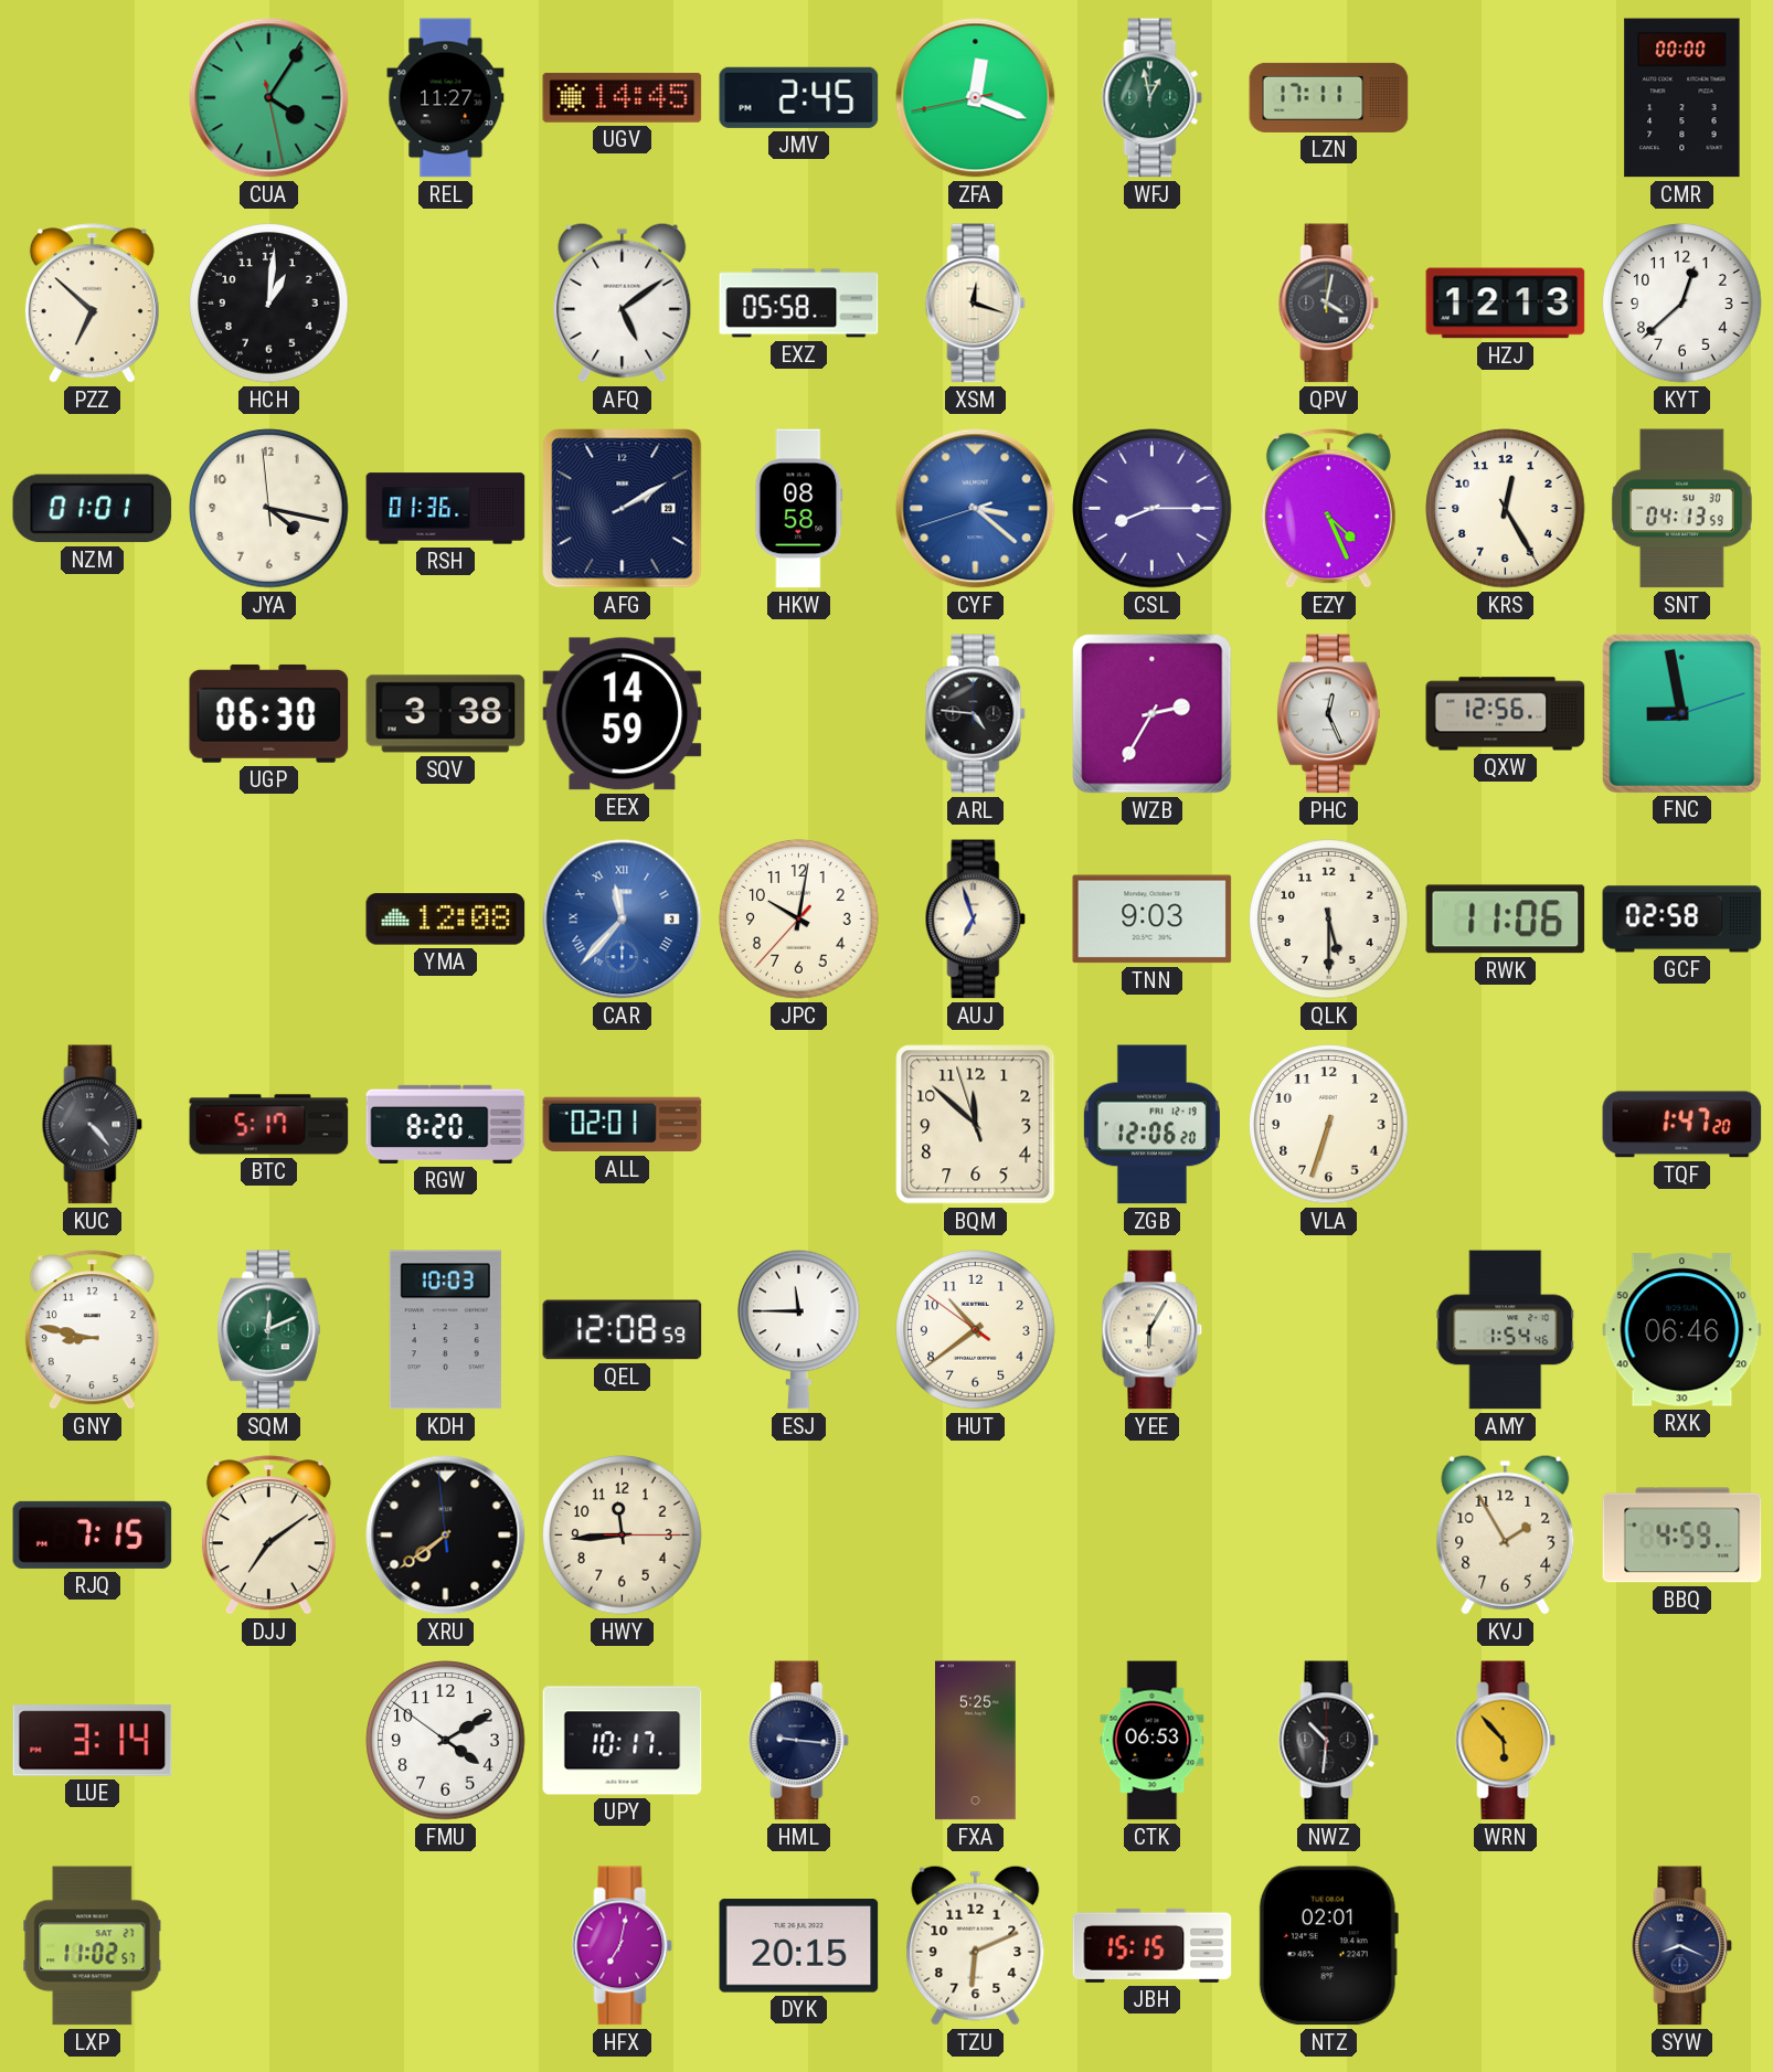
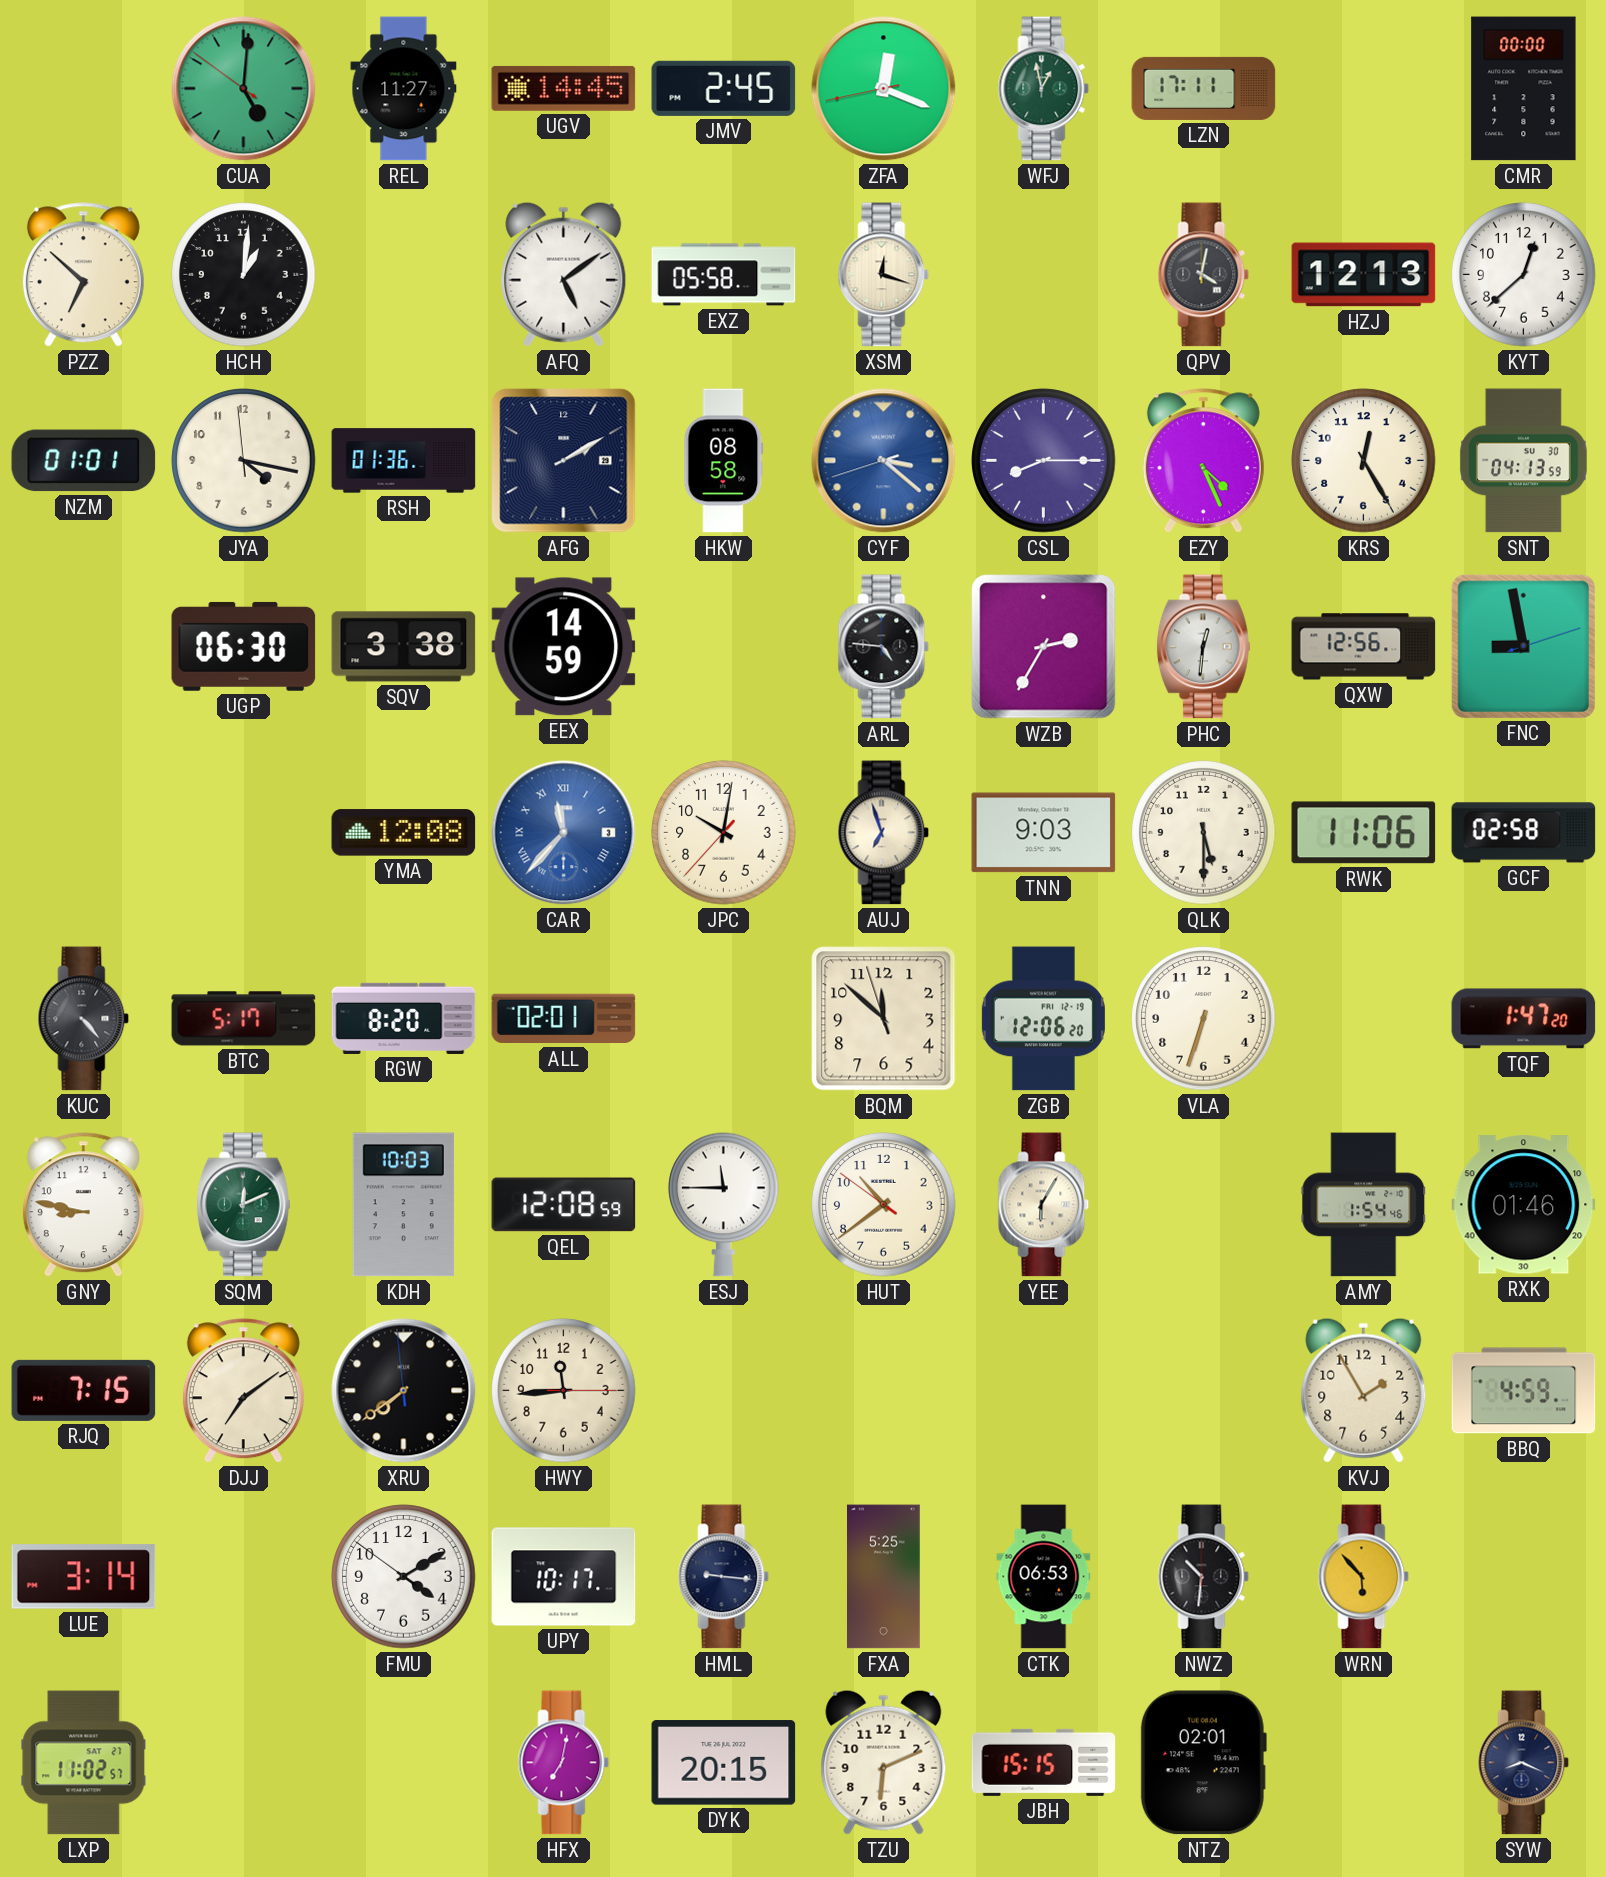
CUA: 4:05 -> 5:00 (244, 89)
PHC: 12:26 -> 12:31 (1203, 647)
RXK: 06:46 -> 01:46 (1524, 1205)
